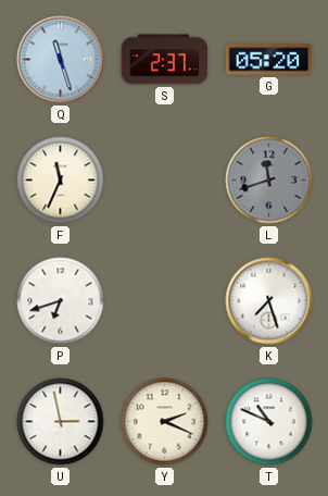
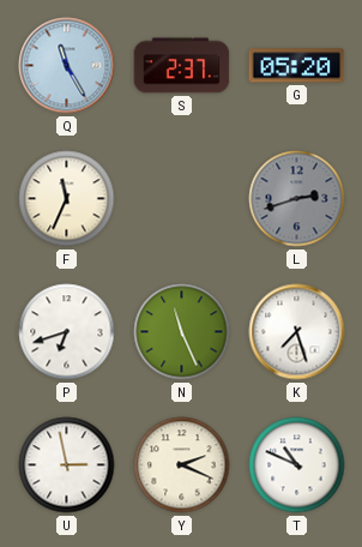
Q: 11:27 -> 11:25 (67, 66)
L: 11:42 -> 2:42 (297, 199)
N: none -> 11:26 (182, 332)
